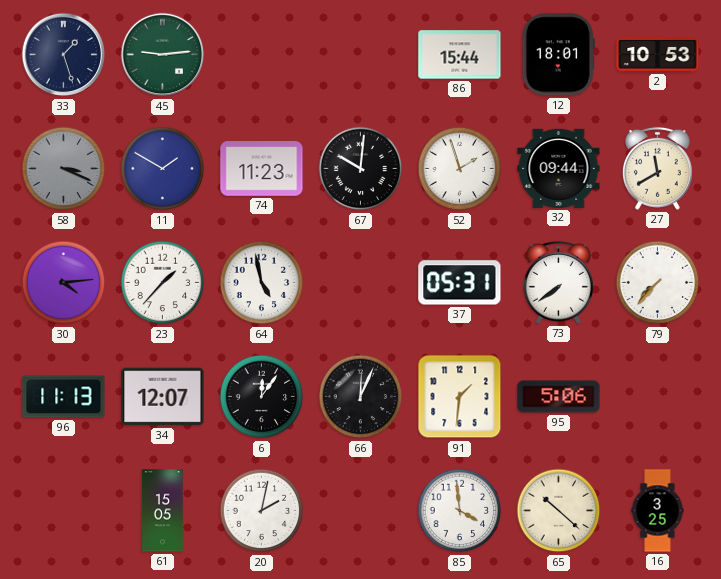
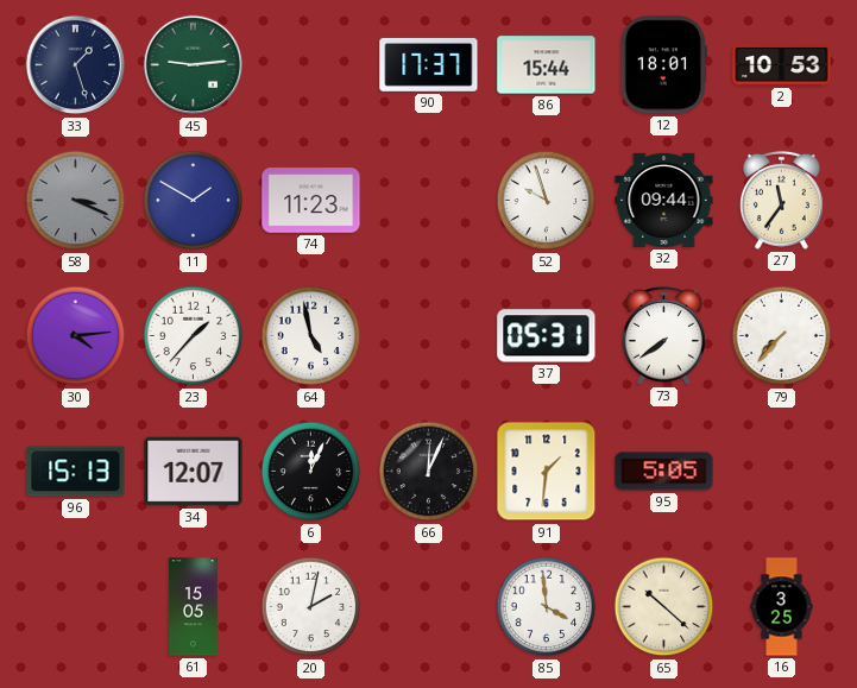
90: none -> 17:37 (429, 64)
67: 10:01 -> none (361, 169)
52: 1:57 -> 9:57 (547, 201)
27: 11:40 -> 11:36 (781, 200)
96: 11:13 -> 15:13 (76, 472)
6: 12:06 -> 12:04 (311, 472)
95: 5:06 -> 5:05 (664, 472)
